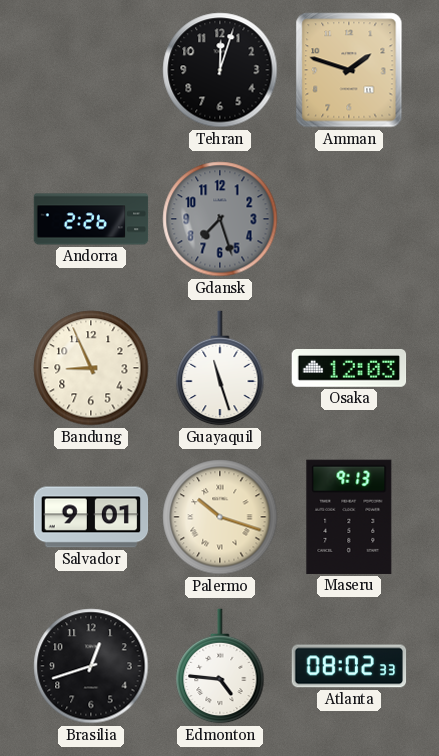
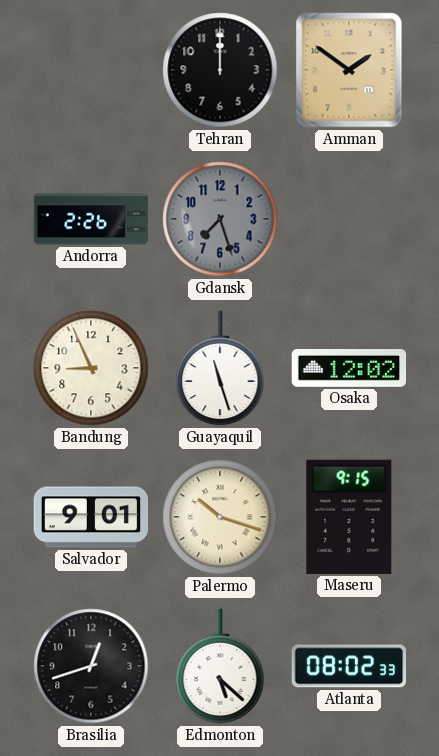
Tehran: 12:03 -> 12:00 (220, 70)
Amman: 1:48 -> 1:51 (349, 70)
Osaka: 12:03 -> 12:02 (349, 369)
Maseru: 9:13 -> 9:15 (349, 517)
Edmonton: 4:46 -> 5:22 (220, 666)
